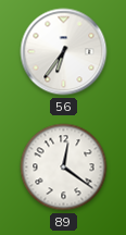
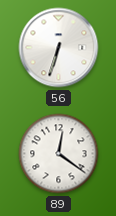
56: 6:36 -> 6:33 (59, 48)
